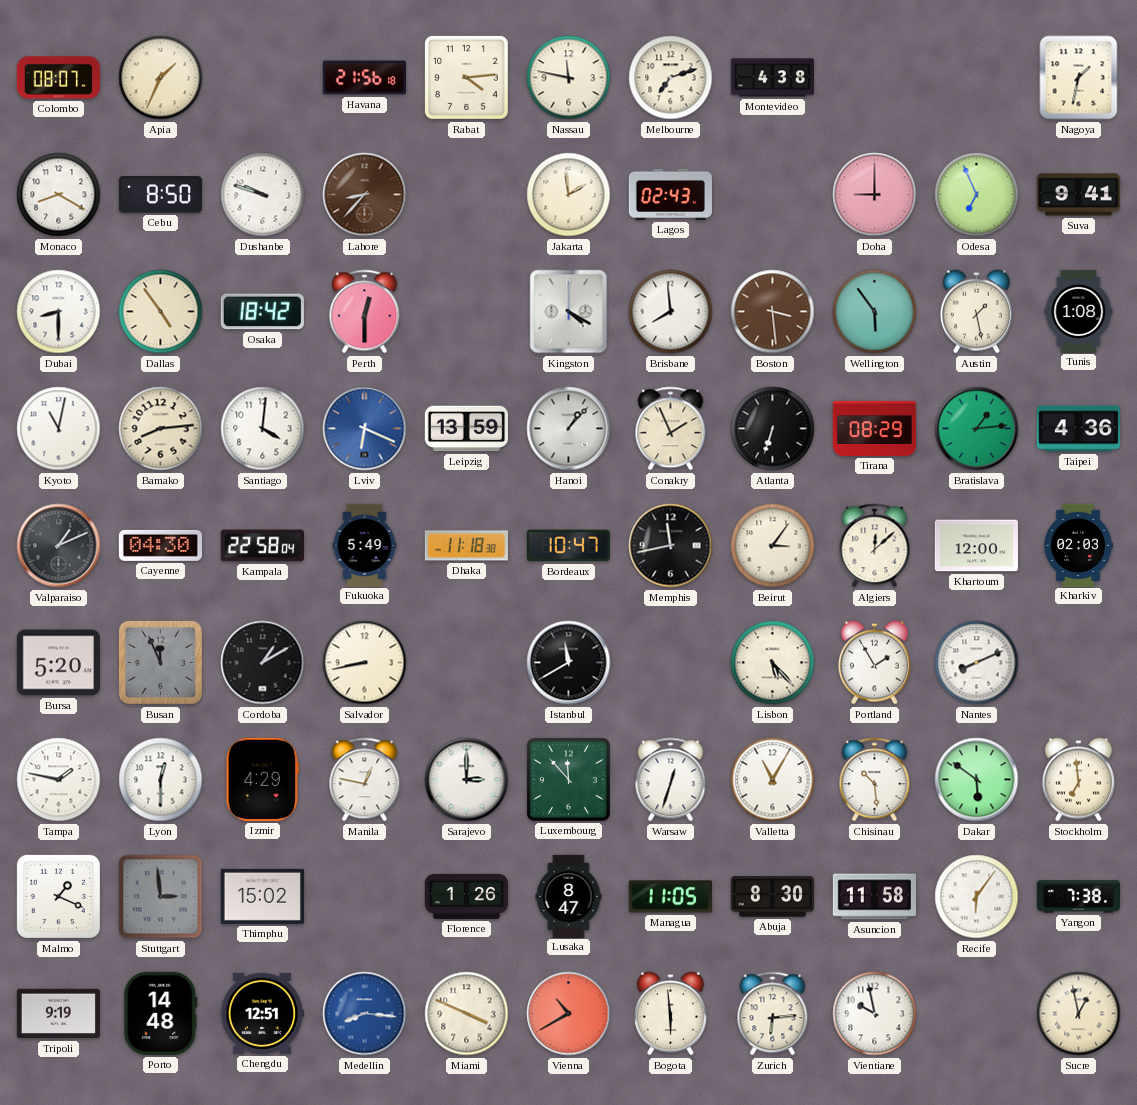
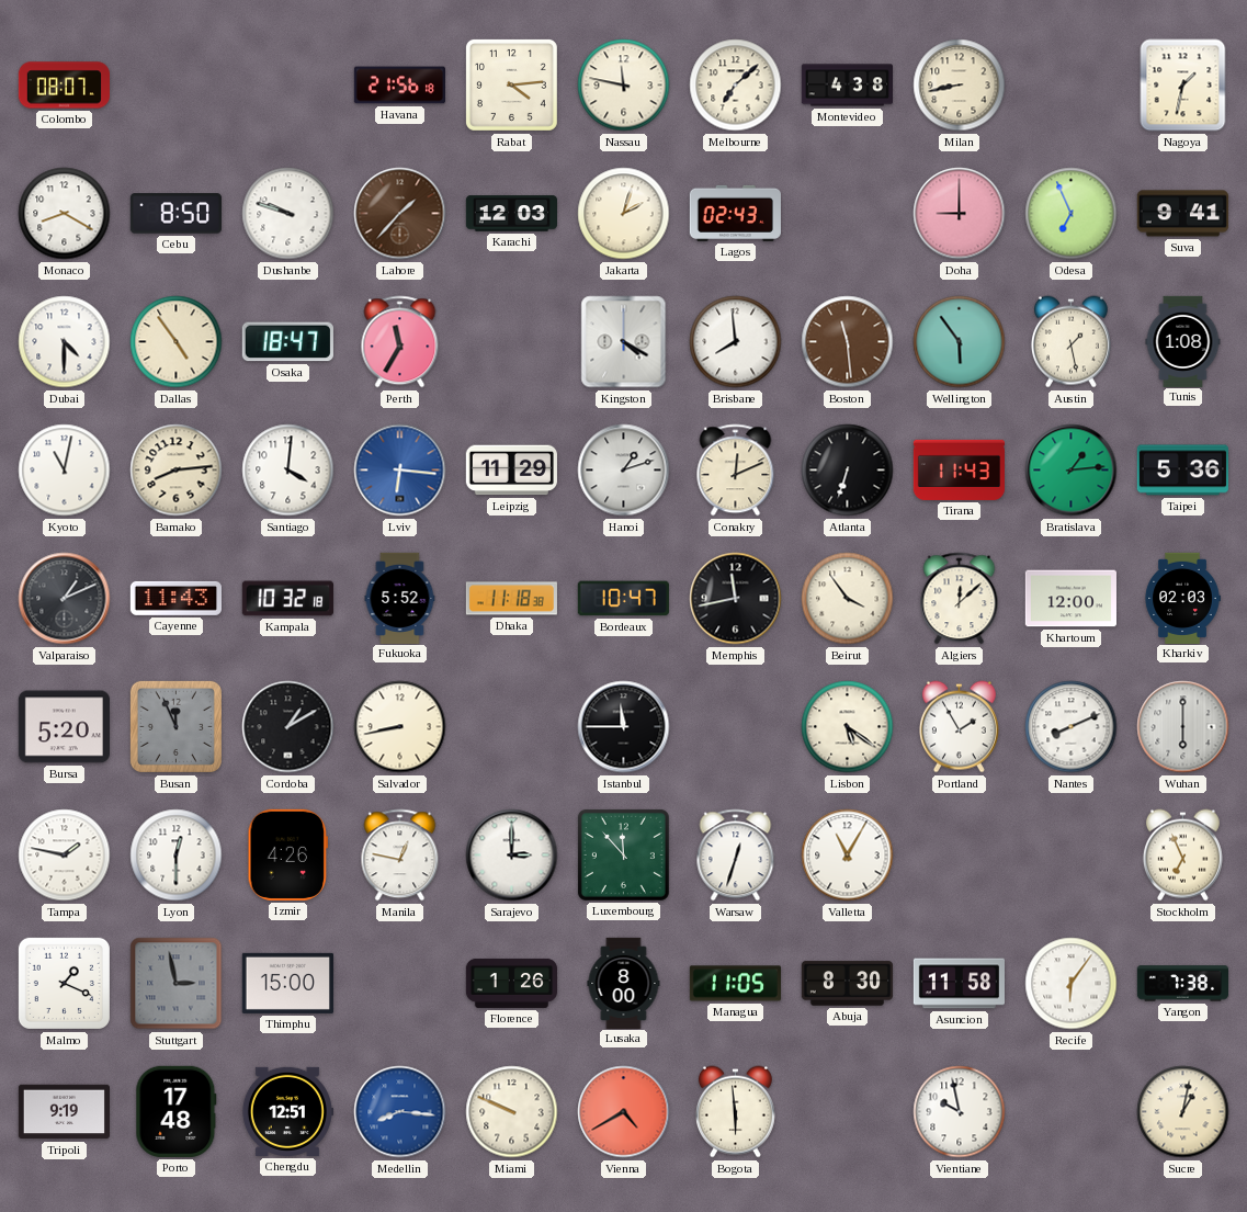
Apia: 1:34 -> none (161, 78)
Melbourne: 7:12 -> 7:08 (736, 86)
Milan: none -> 8:43 (960, 86)
Lahore: 8:37 -> 1:37 (400, 214)
Karachi: none -> 12:03 (511, 214)
Jakarta: 1:59 -> 2:03 (624, 214)
Dubai: 8:30 -> 4:30 (65, 342)
Osaka: 18:42 -> 18:47 (287, 342)
Perth: 12:30 -> 11:35 (400, 342)
Boston: 3:29 -> 11:29 (848, 342)
Lviv: 6:19 -> 6:16 (400, 471)
Leipzig: 13:59 -> 11:29 (511, 471)
Hanoi: 1:07 -> 1:12 (624, 471)
Conakry: 1:56 -> 12:11 (736, 471)
Tirana: 08:29 -> 11:43 (959, 469)
Taipei: 4:36 -> 5:36 (1182, 471)
Cayenne: 04:30 -> 11:43 (175, 598)
Kampala: 22:58 -> 10:32 (287, 599)
Fukuoka: 5:49 -> 5:52 (400, 598)
Beirut: 3:06 -> 3:54 (848, 599)
Istanbul: 11:40 -> 11:45 (624, 727)
Lisbon: 5:23 -> 5:21 (848, 727)
Wuhan: none -> 6:00 (1183, 727)
Izmir: 4:29 -> 4:26 (287, 854)
Chisinau: 10:29 -> none (875, 780)
Dakar: 5:51 -> none (977, 780)
Stockholm: 6:59 -> 6:56 (1182, 856)
Stuttgart: 2:59 -> 2:58 (177, 984)
Thimphu: 15:02 -> 15:00 (287, 983)
Lusaka: 8:47 -> 8:00 (624, 983)
Porto: 14:48 -> 17:48 (177, 1111)
Miami: 3:49 -> 9:49 (512, 1112)
Vienna: 10:40 -> 4:40 (624, 1112)
Zurich: 6:14 -> none (773, 1014)
Sucre: 12:58 -> 1:02 (1183, 1112)
